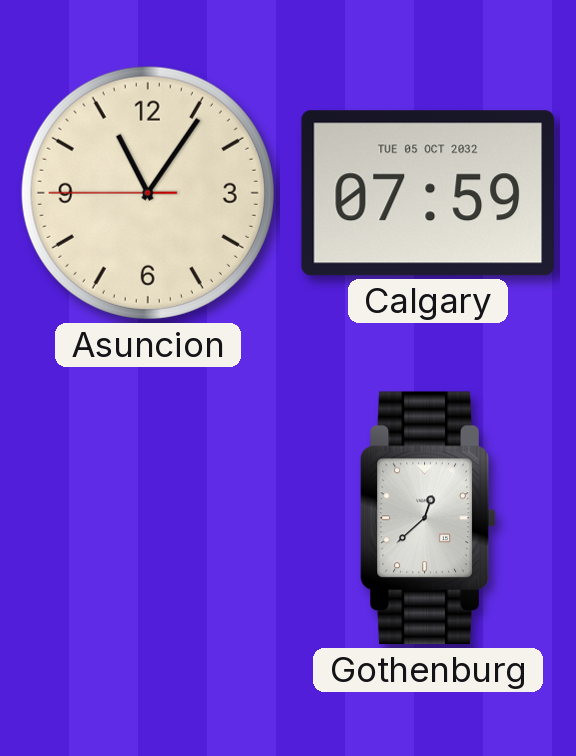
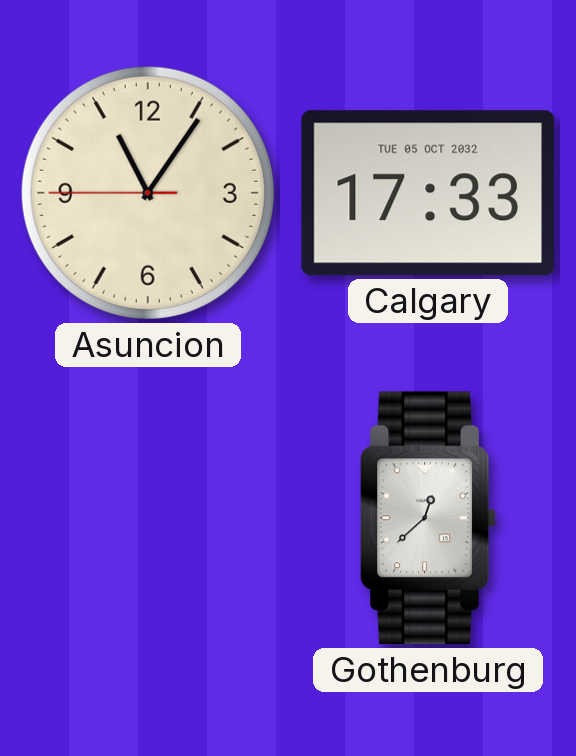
Calgary: 07:59 -> 17:33 (427, 193)
